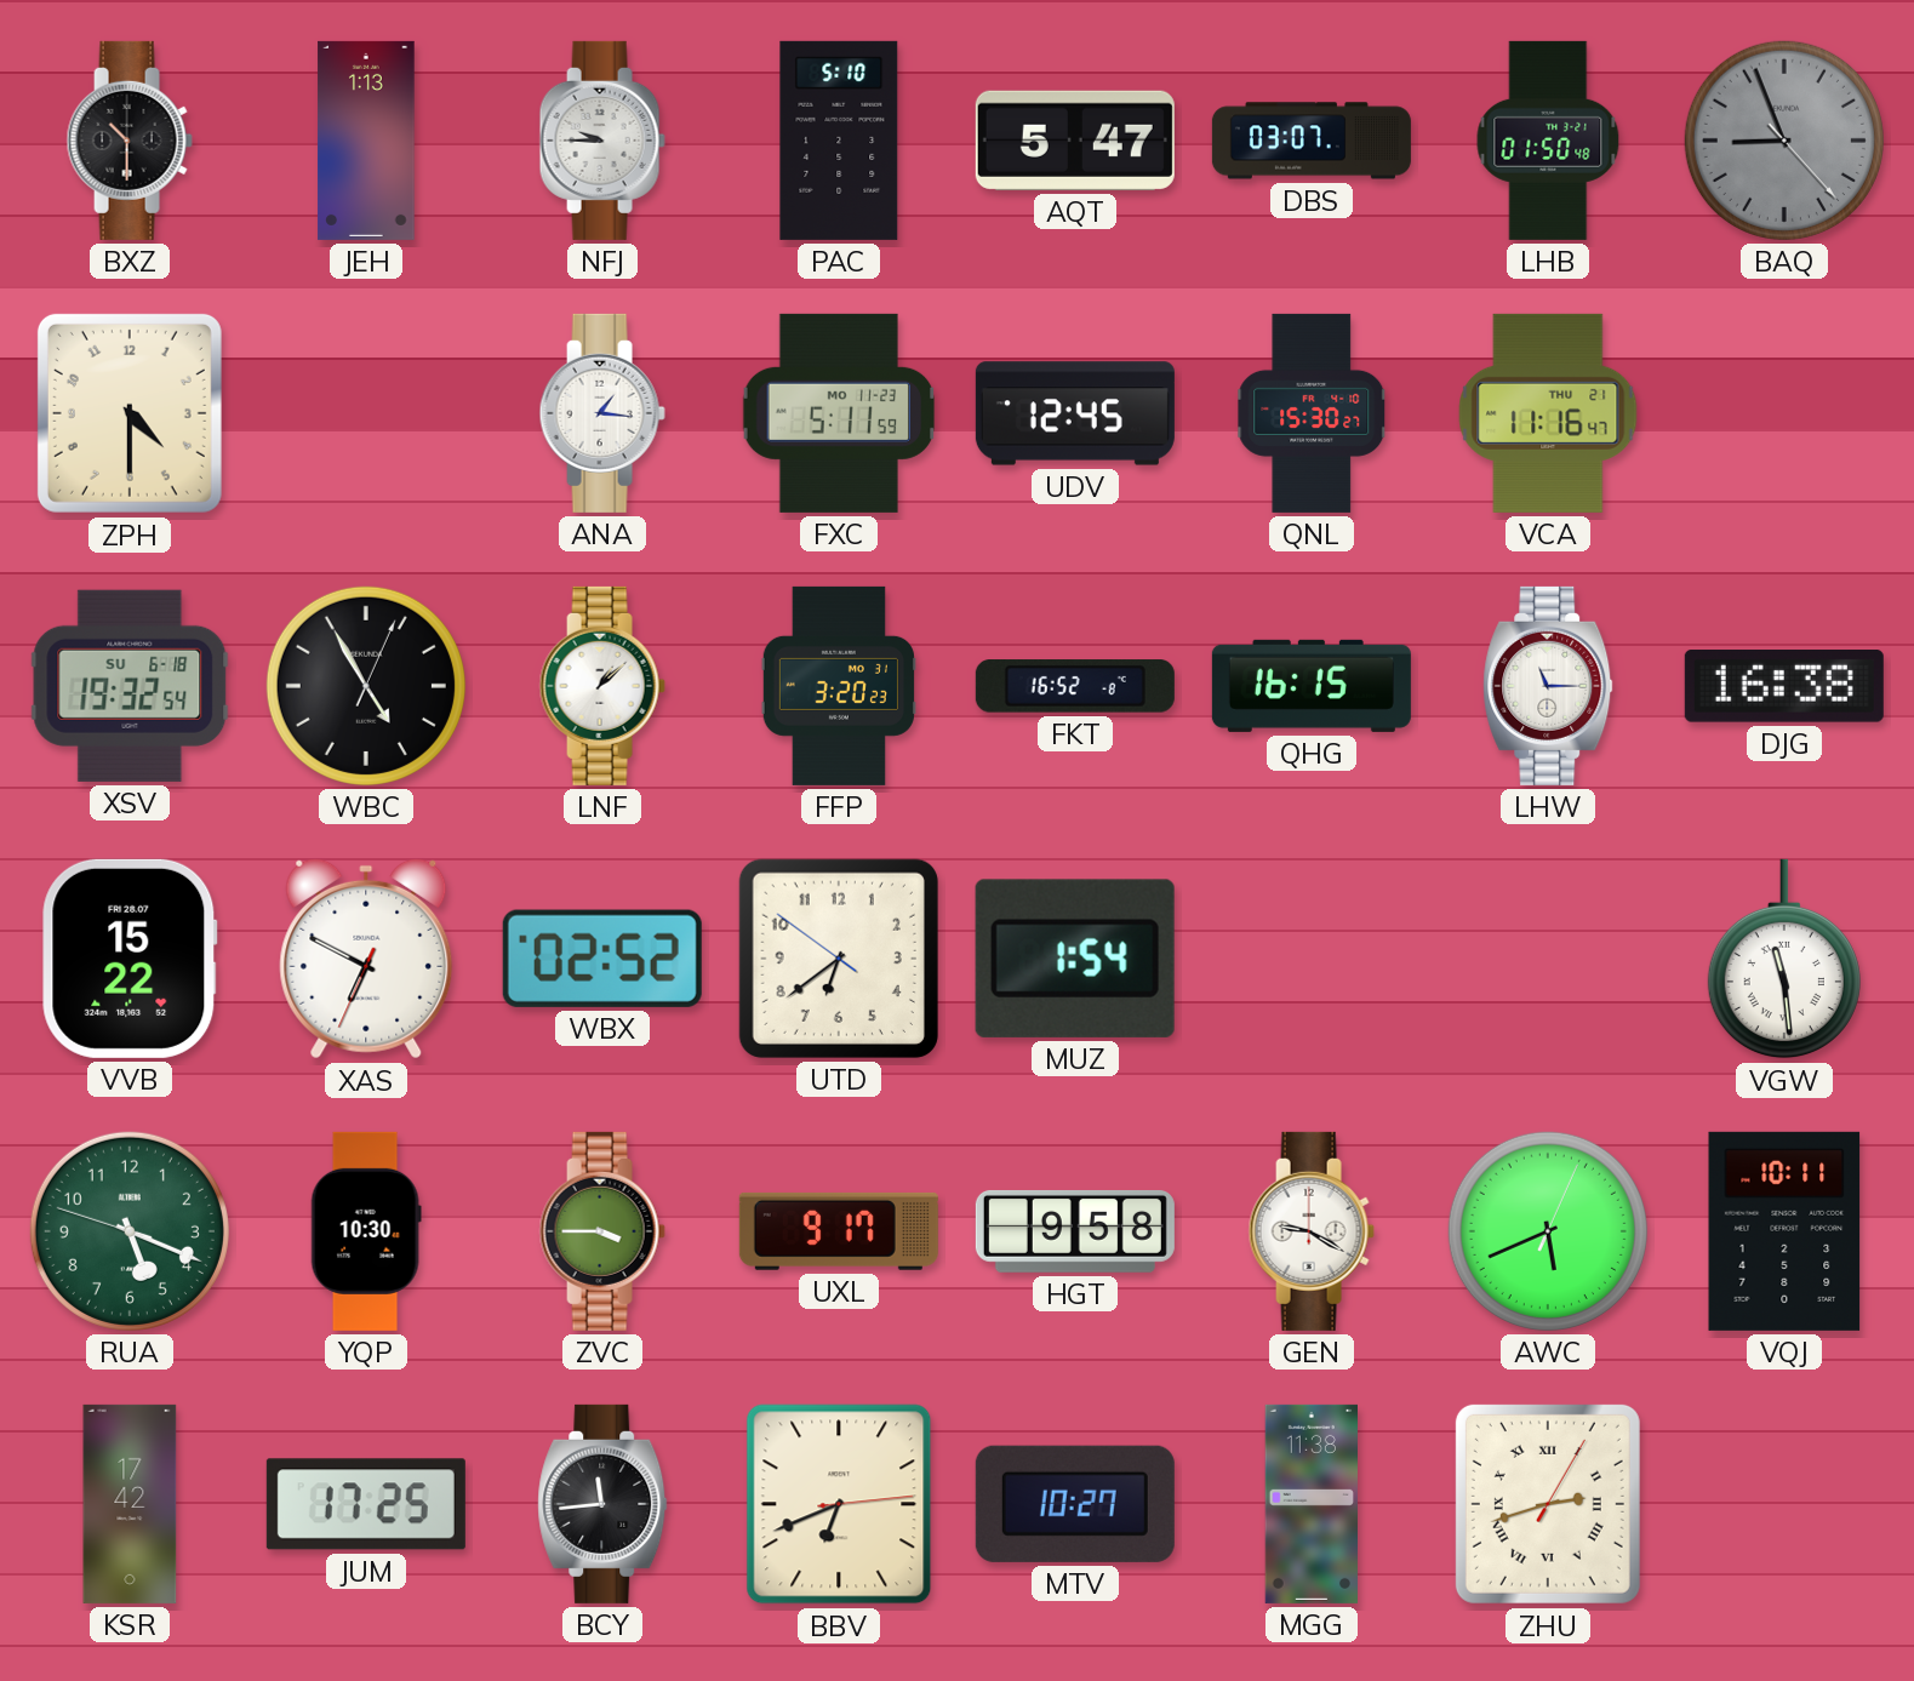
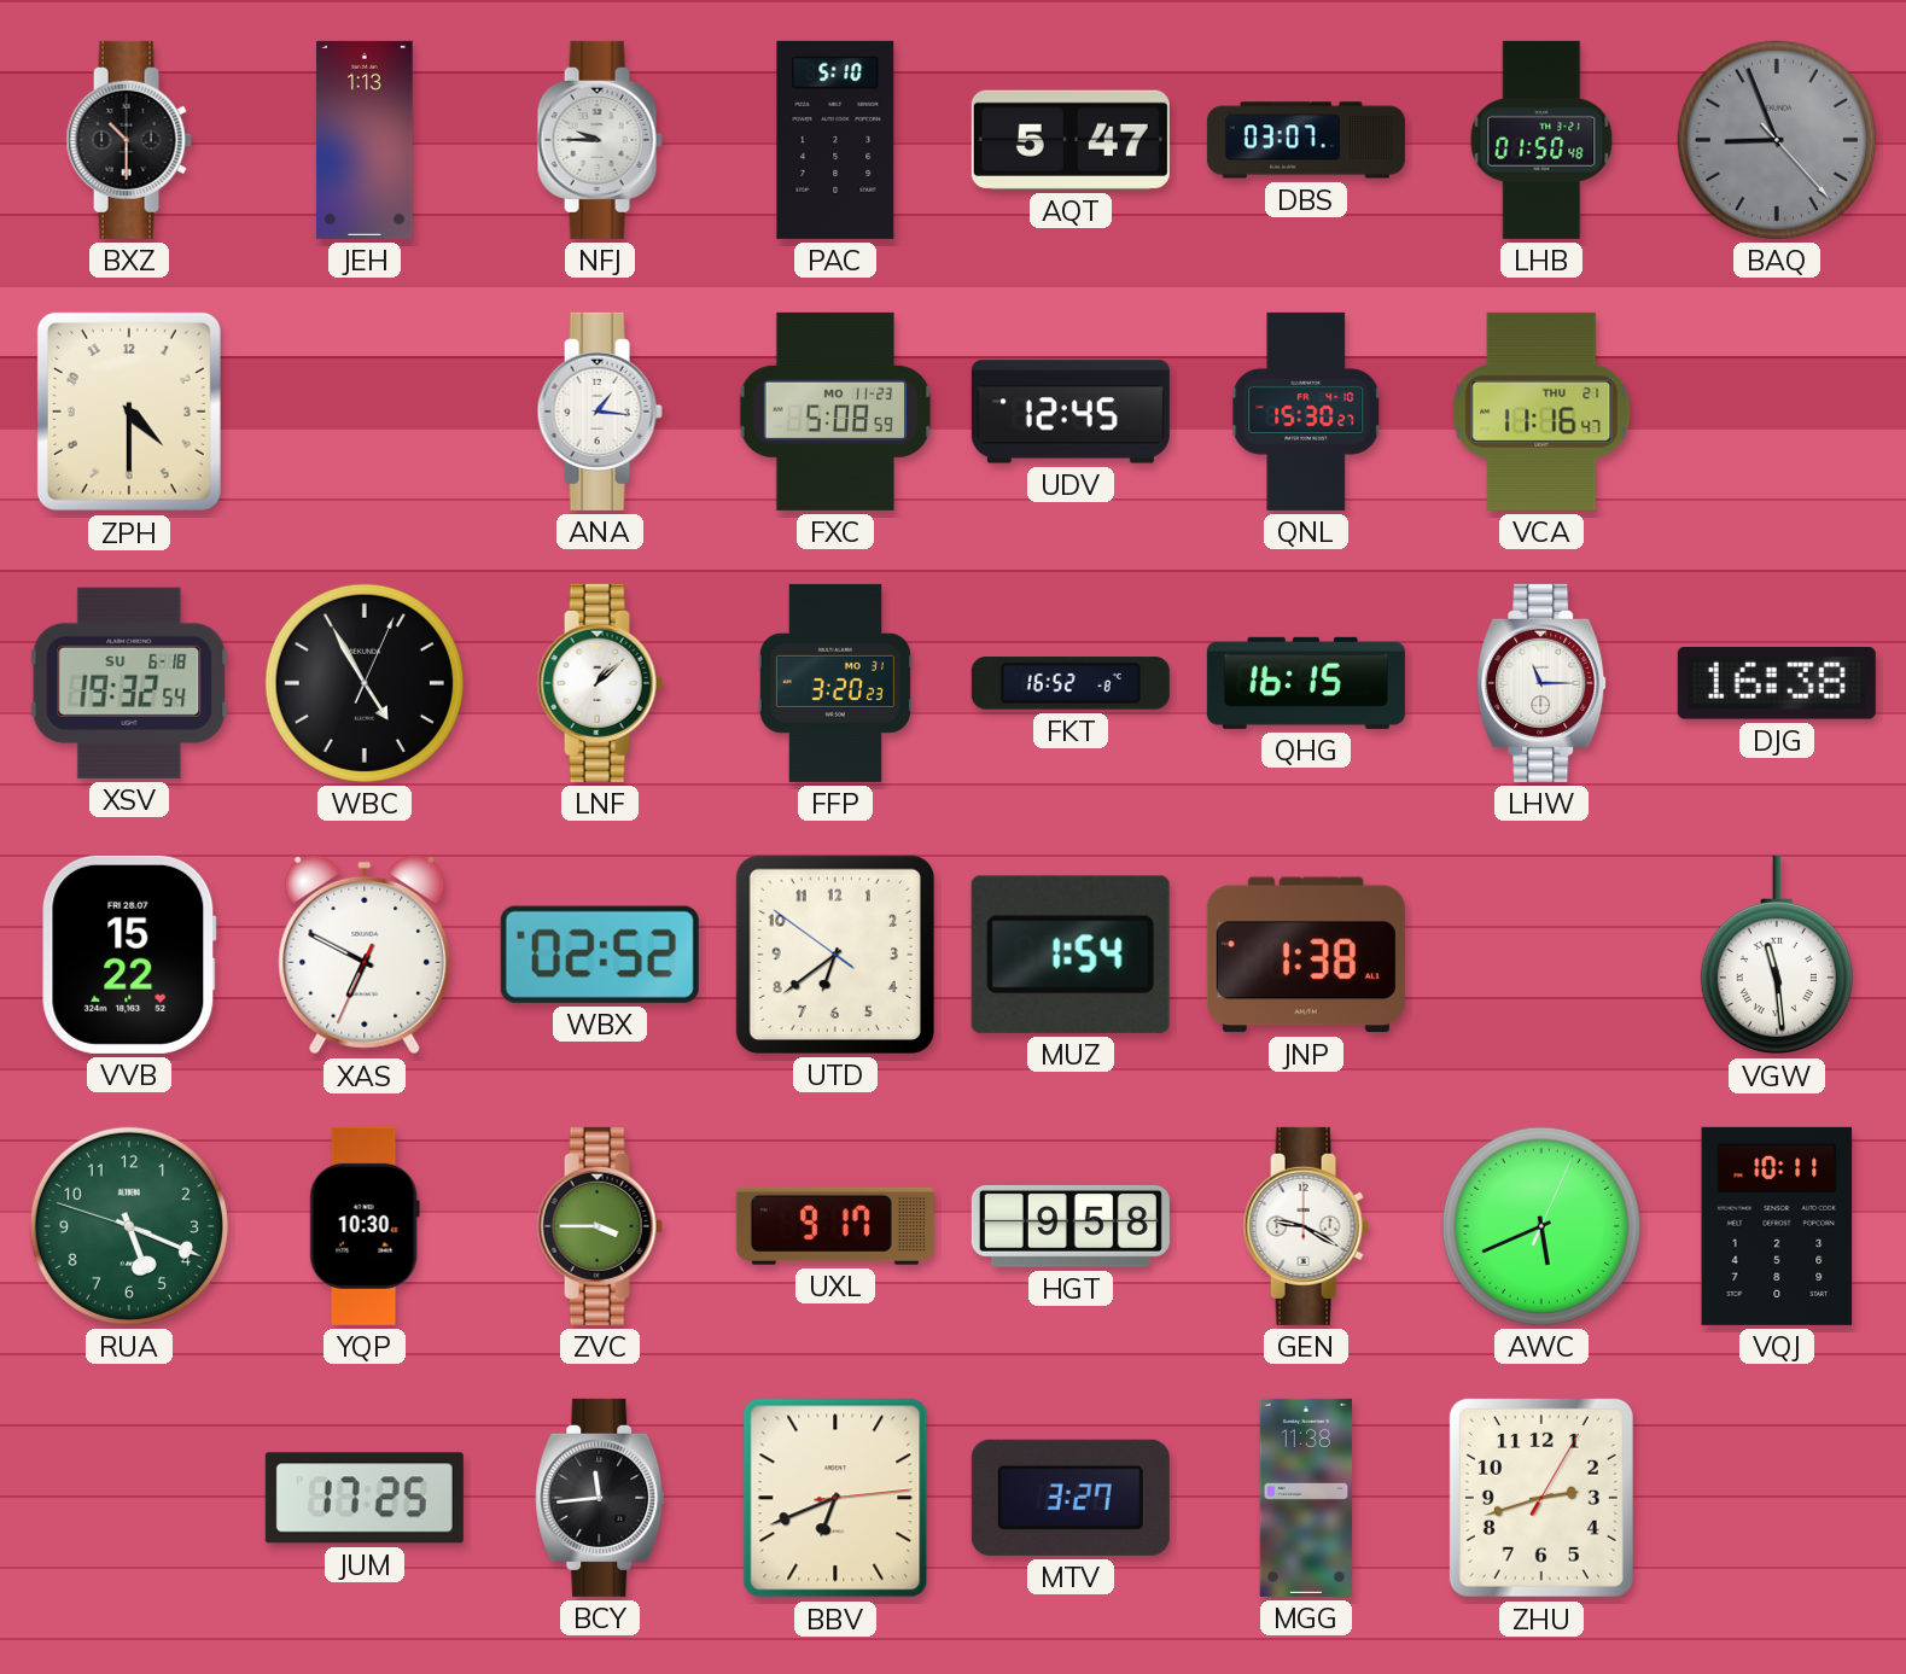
FXC: 5:11 -> 5:08 (835, 412)
JNP: none -> 1:38 (1306, 955)
KSR: 17:42 -> none (130, 1504)
MTV: 10:27 -> 3:27 (1071, 1498)
ZHU numerals: Roman -> Arabic (1541, 1498)
